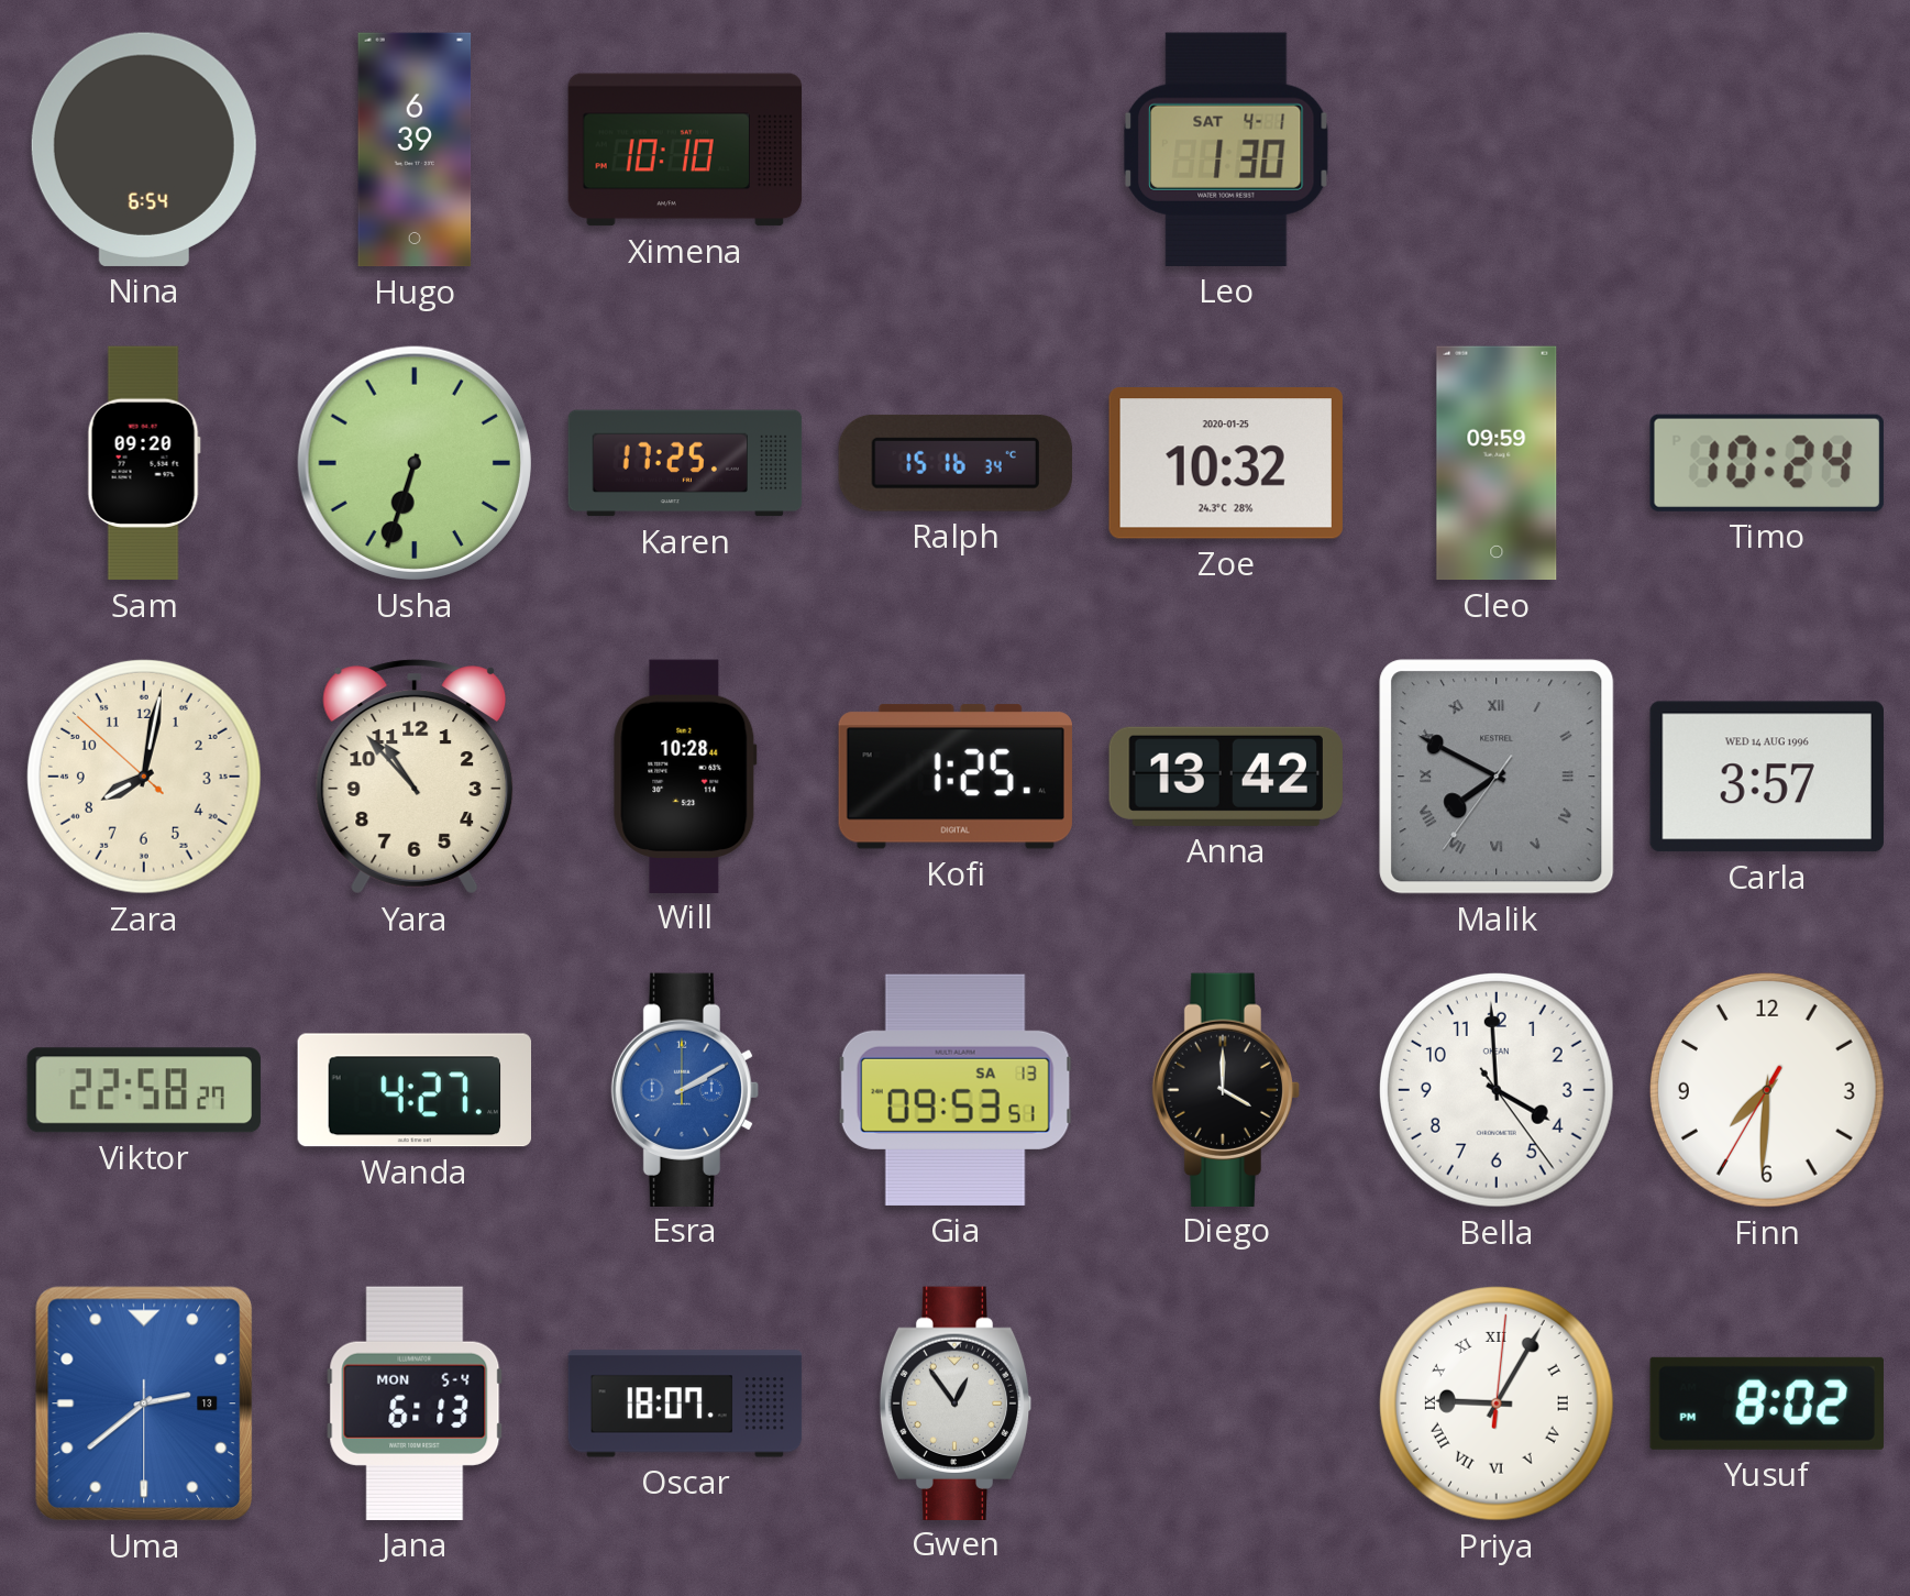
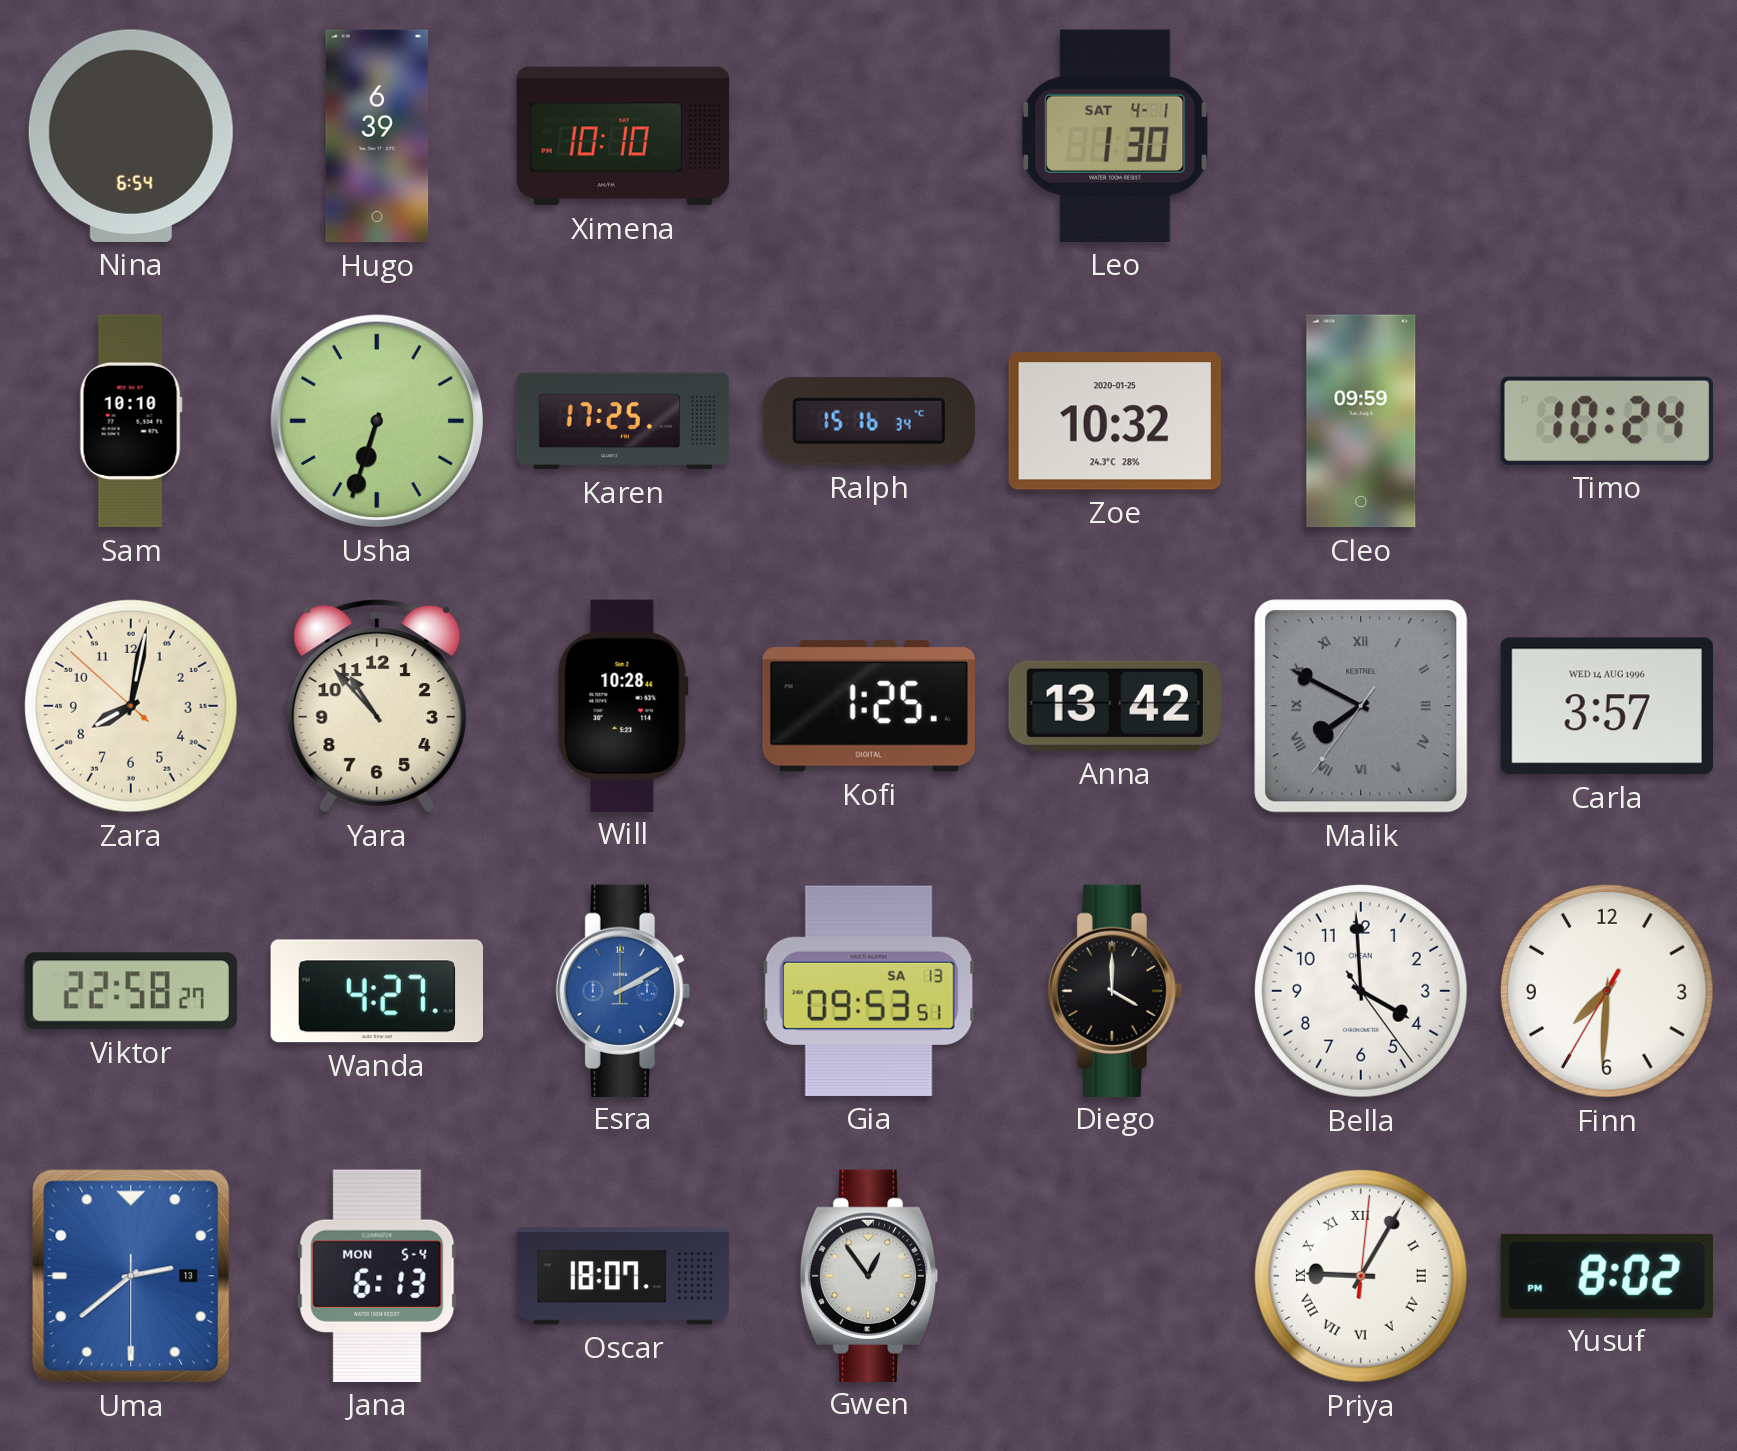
Sam: 09:20 -> 10:10 (131, 421)
